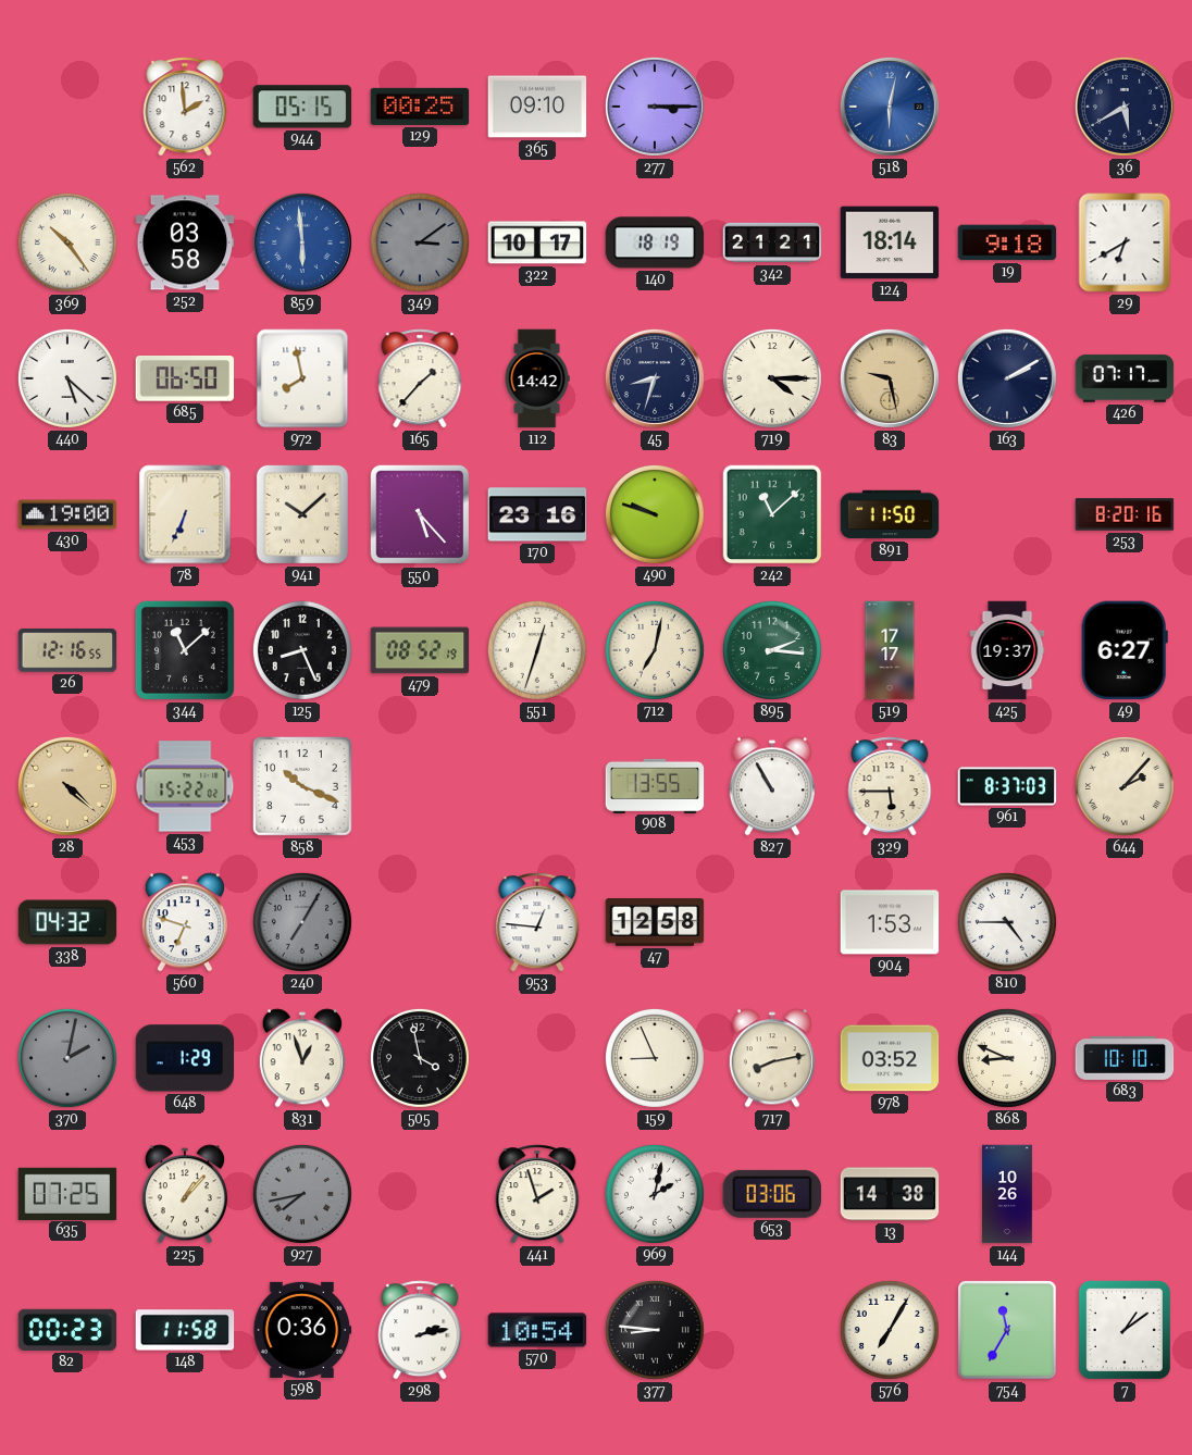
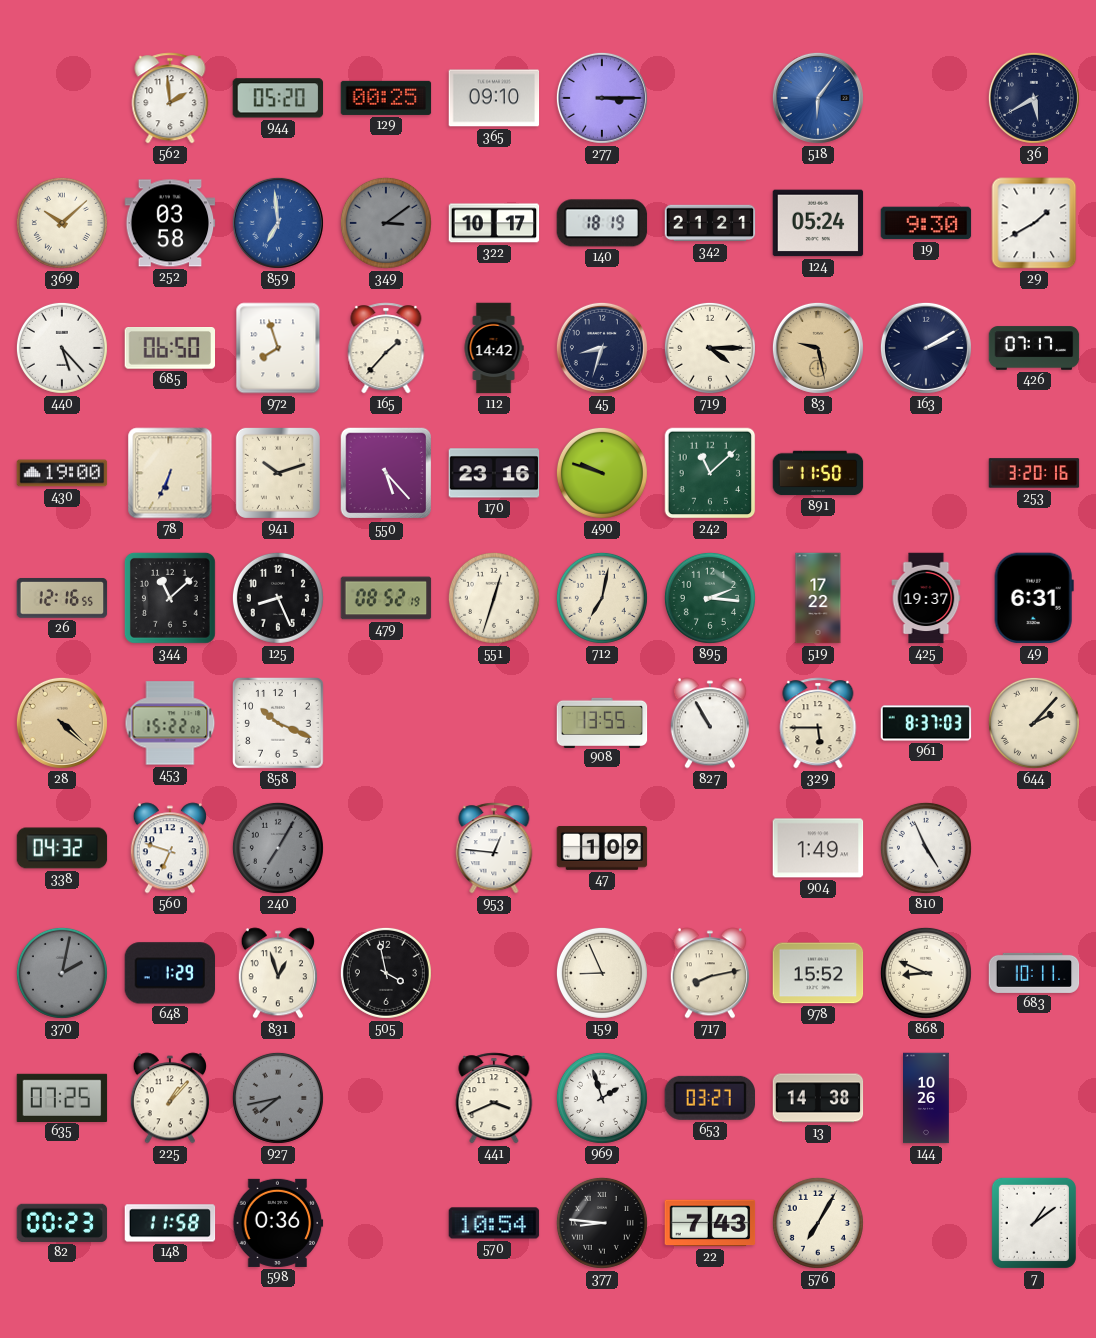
944: 05:15 -> 05:20 (278, 98)
518: 6:02 -> 6:06 (818, 98)
369: 10:24 -> 10:08 (62, 223)
859: 5:59 -> 6:59 (278, 223)
124: 18:14 -> 05:24 (818, 223)
19: 9:18 -> 9:30 (926, 223)
29: 6:40 -> 1:40 (1034, 223)
440: 5:22 -> 5:23 (62, 348)
972: 7:58 -> 7:57 (278, 348)
941: 10:08 -> 10:12 (278, 473)
253: 8:20 -> 3:20 (1034, 473)
519: 17:17 -> 17:22 (818, 598)
49: 6:27 -> 6:31 (1034, 598)
47: 12:58 -> 1:09 (602, 849)
904: 1:53 -> 1:49 (818, 848)
810: 4:45 -> 4:56 (926, 848)
978: 03:52 -> 15:52 (818, 973)
683: 10:10 -> 10:11 (1034, 973)
441: 1:57 -> 3:41 (494, 1098)
969: 2:02 -> 1:57 (602, 1098)
653: 03:06 -> 03:27 (709, 1098)
298: 2:13 -> none (420, 1330)
22: none -> 7:43 (710, 1223)
754: 11:35 -> none (1008, 1331)
